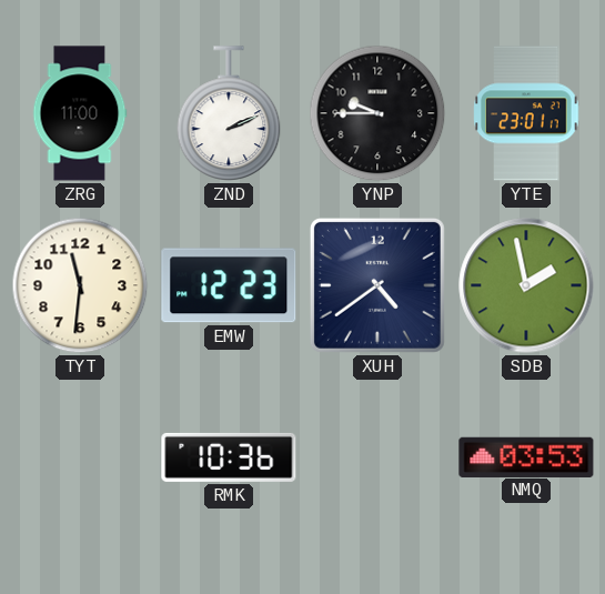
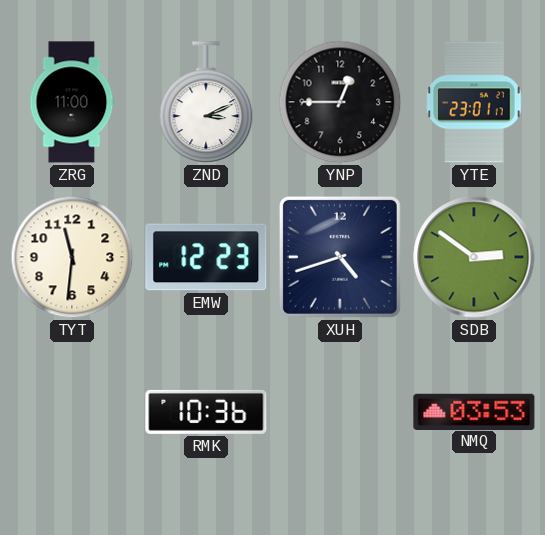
ZND: 2:11 -> 3:11 (206, 102)
YNP: 9:45 -> 12:45 (340, 102)
XUH: 4:39 -> 4:42 (340, 257)
SDB: 1:58 -> 2:51 (474, 257)
